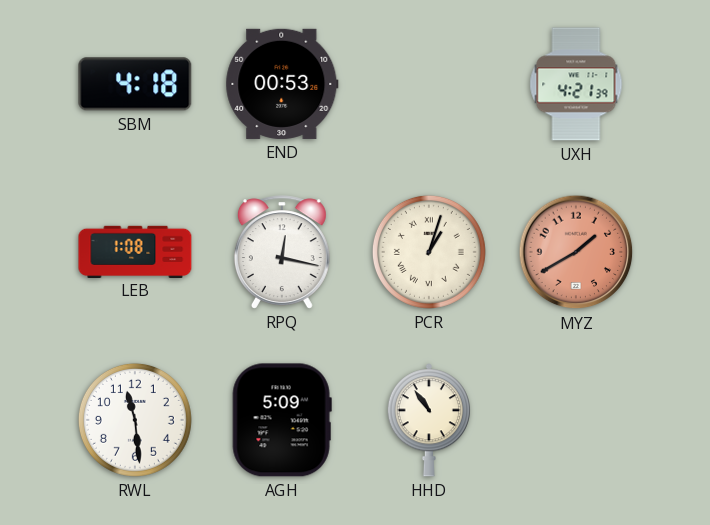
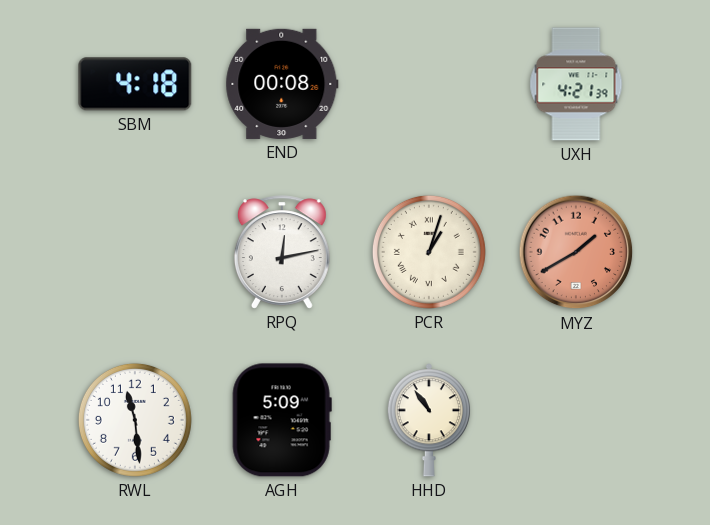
END: 00:53 -> 00:08 (282, 84)
LEB: 1:08 -> none (135, 251)
RPQ: 12:17 -> 12:13 (282, 252)
